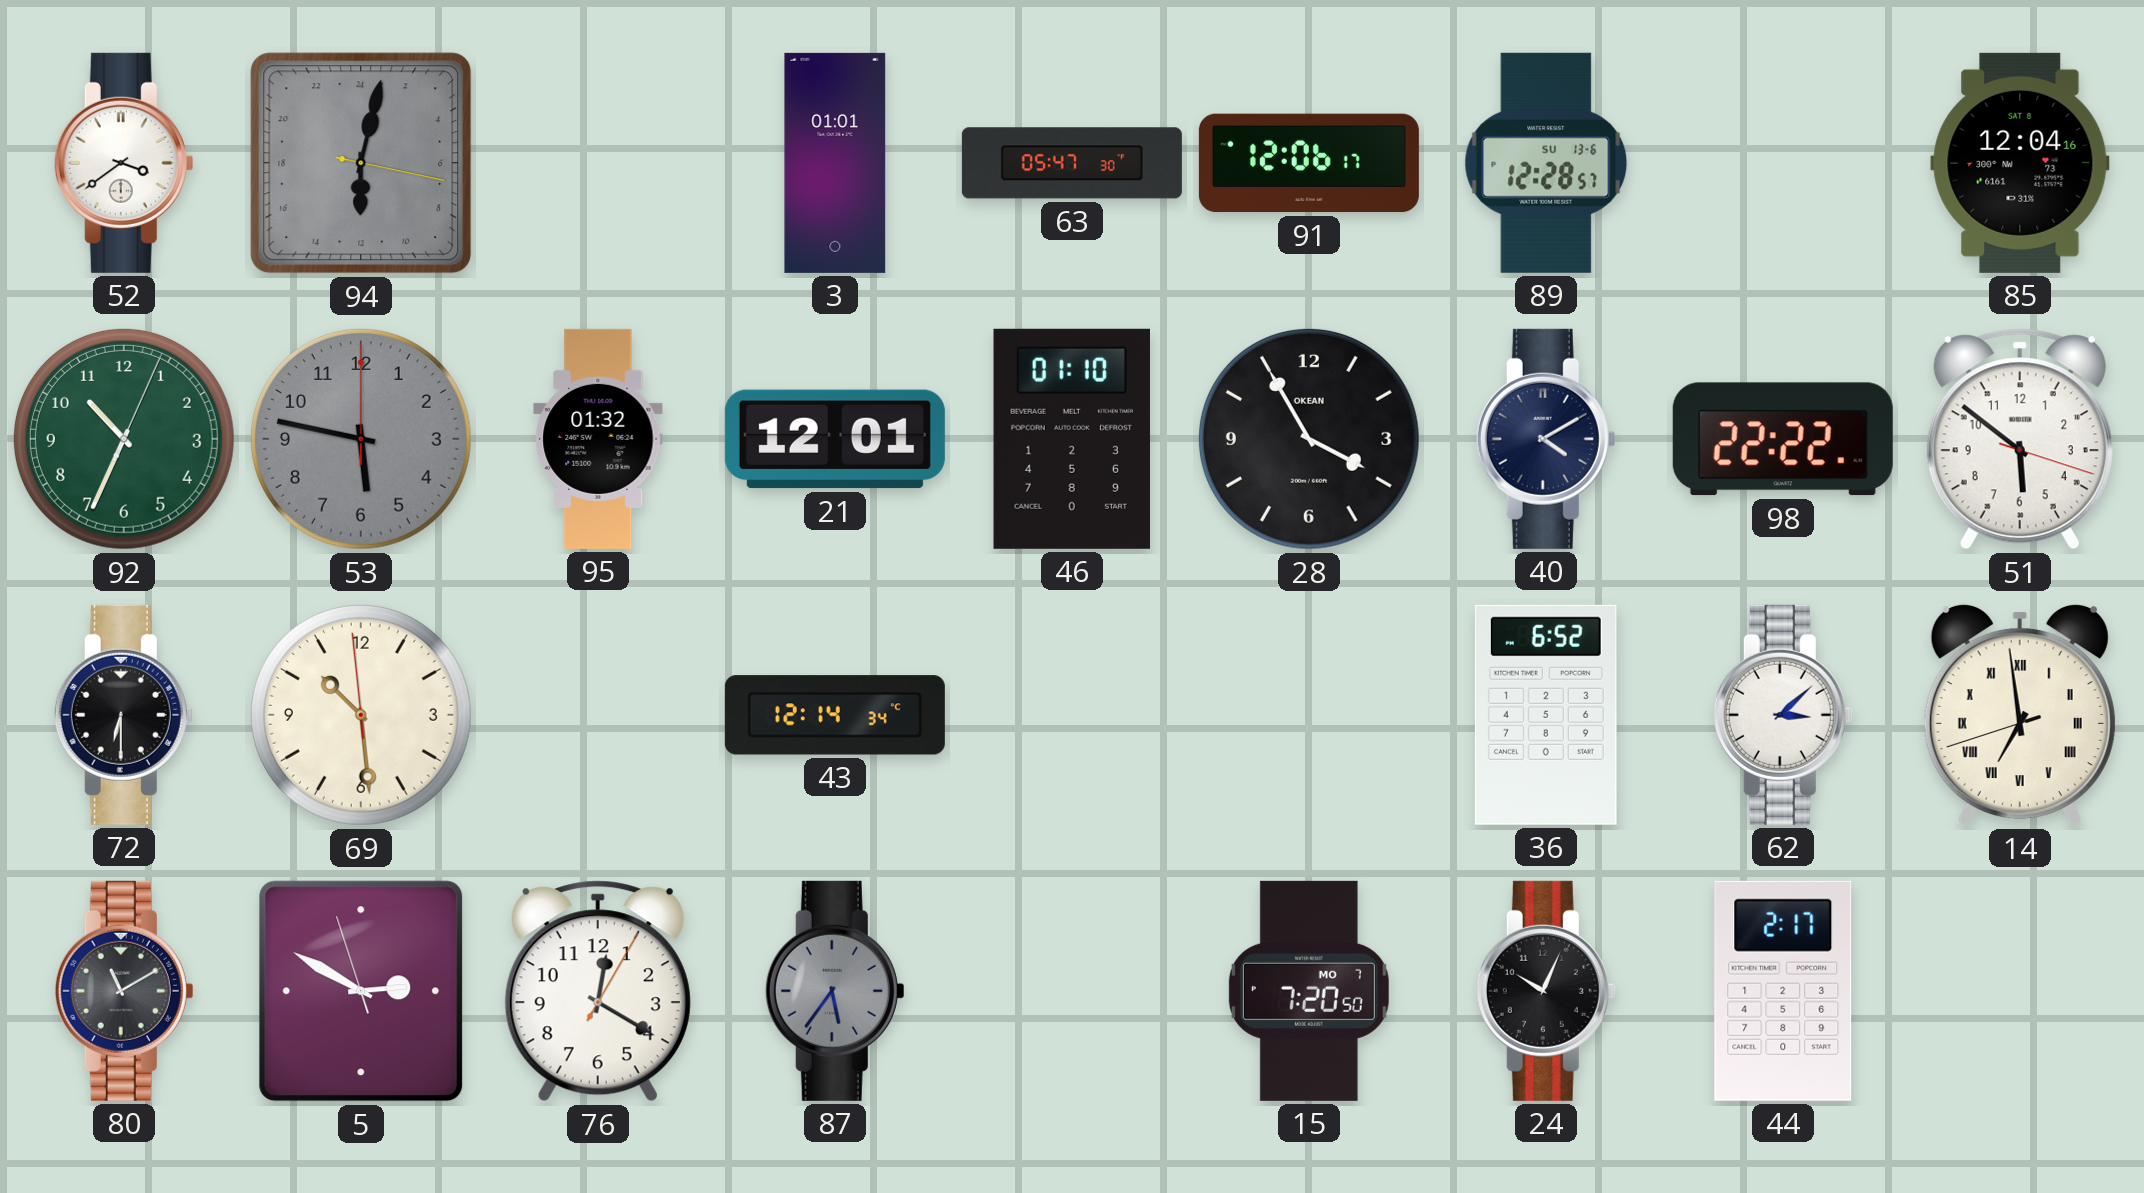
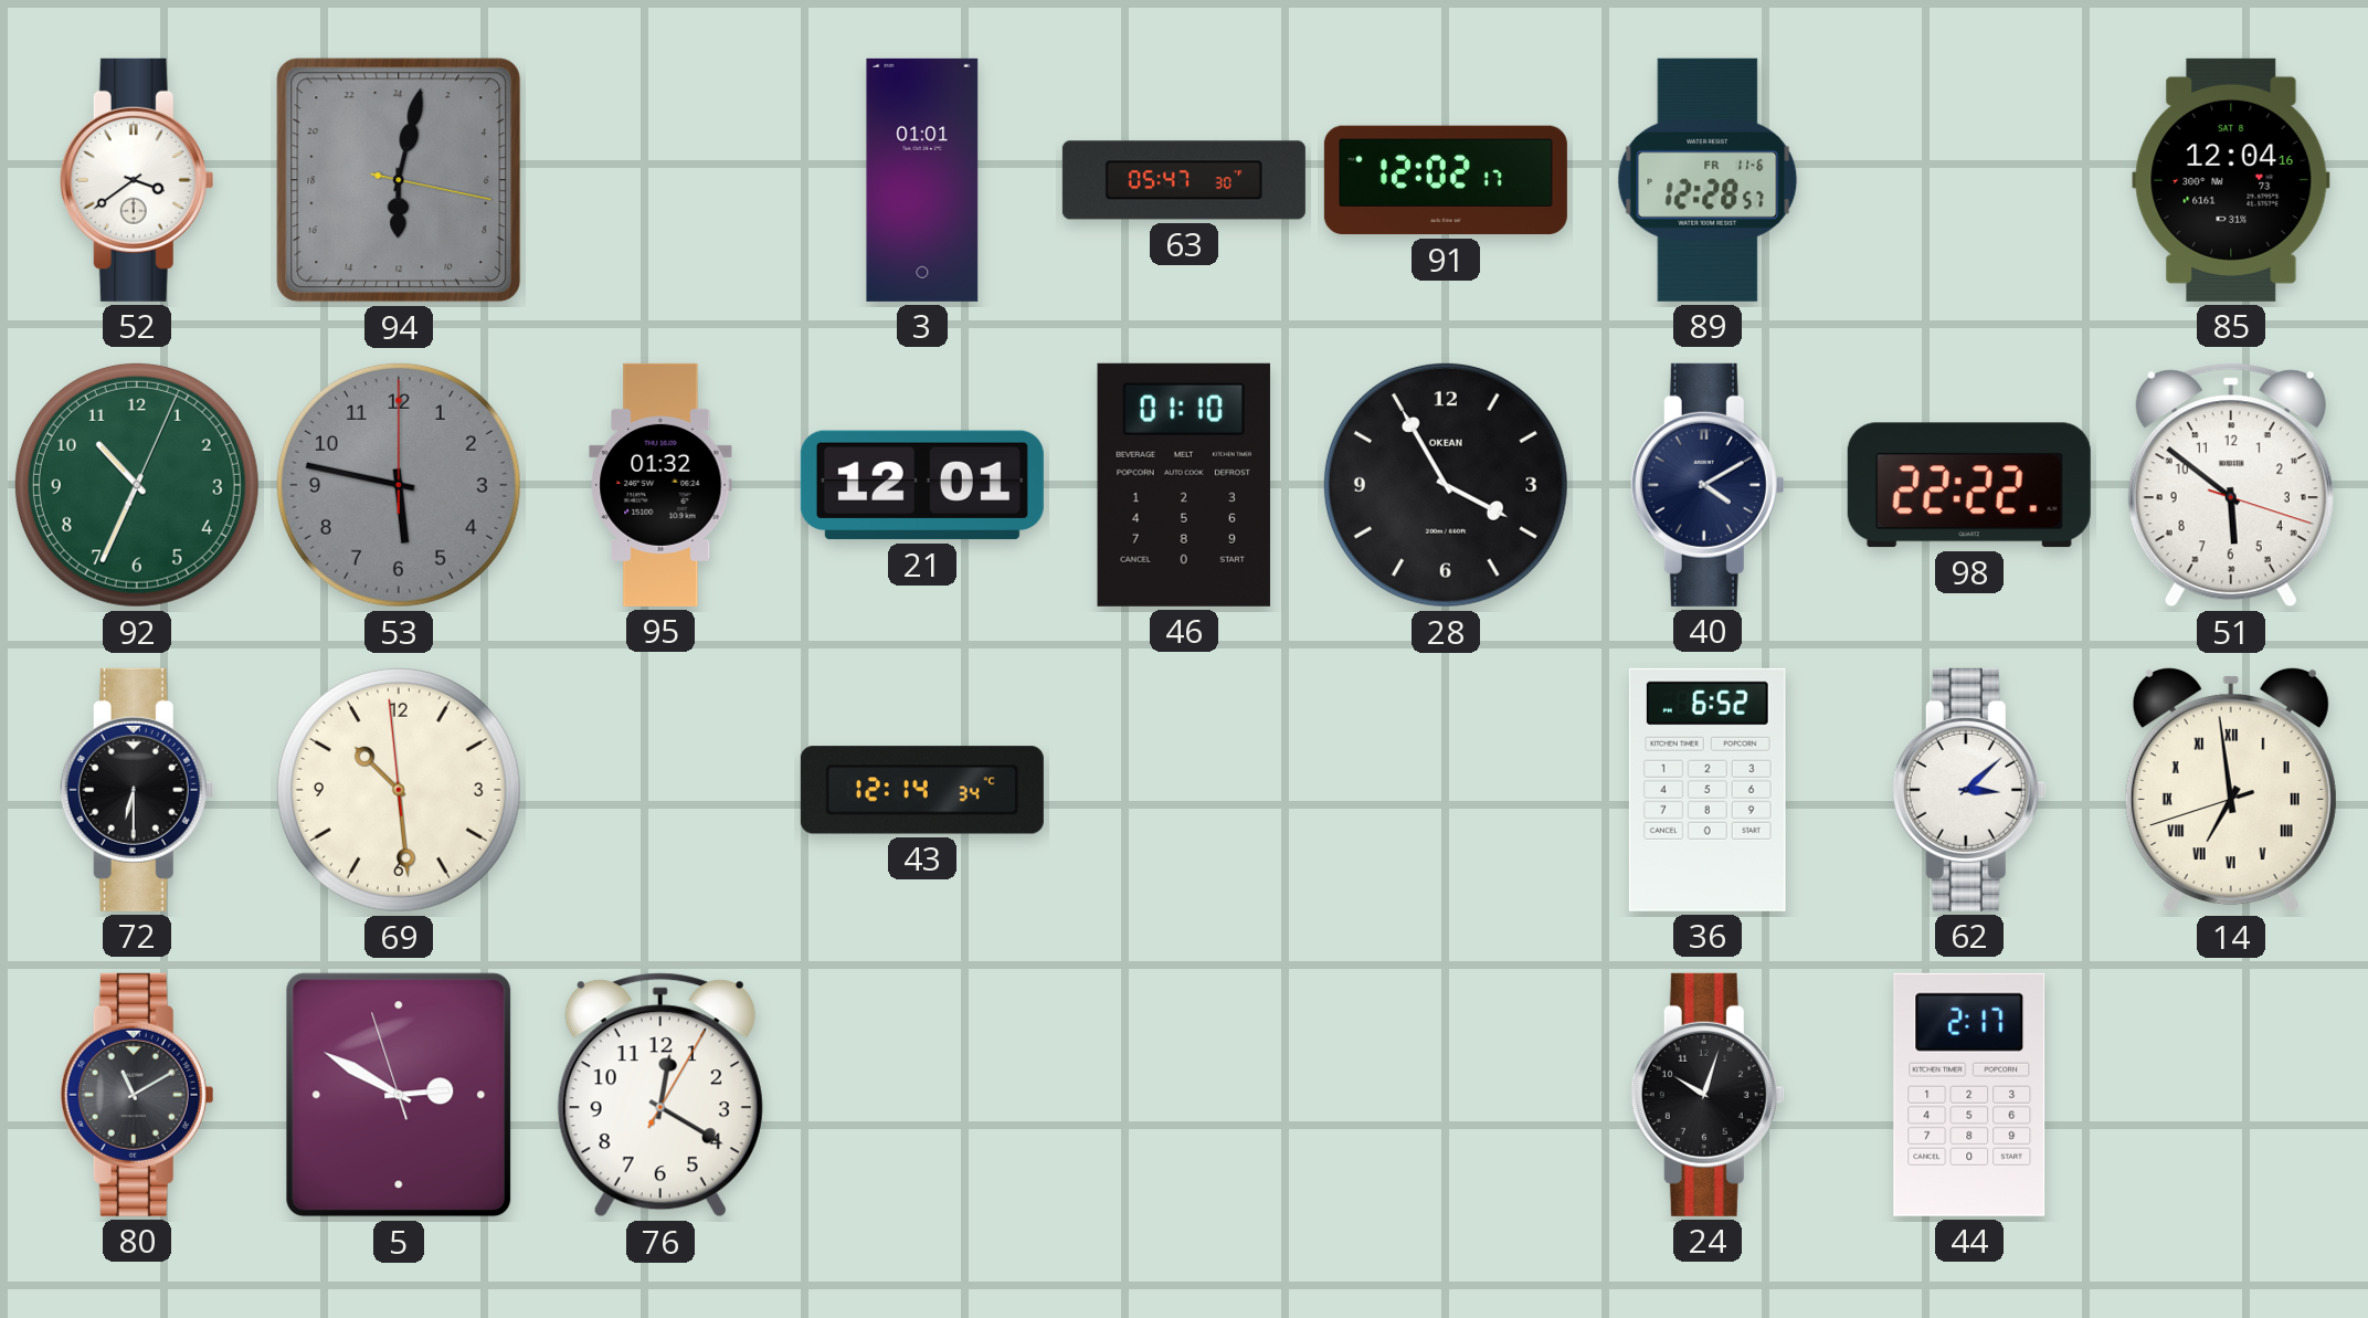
91: 12:06 -> 12:02 (1446, 180)
89 date: SU 13-6 -> FR 11-6 (1708, 180)
87: 5:36 -> none (835, 991)
15: 7:20 -> none (1309, 991)
24: 10:04 -> 10:03 (1708, 1095)
